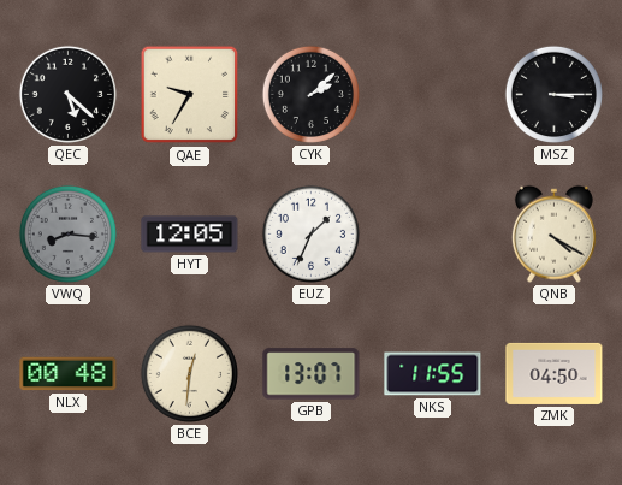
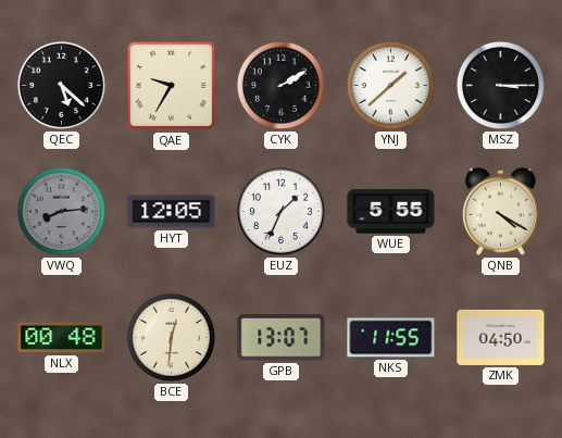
CYK: 2:08 -> 2:10 (280, 85)
YNJ: none -> 1:38 (390, 85)
VWQ: 8:16 -> 8:14 (61, 211)
WUE: none -> 5:55 (391, 212)
